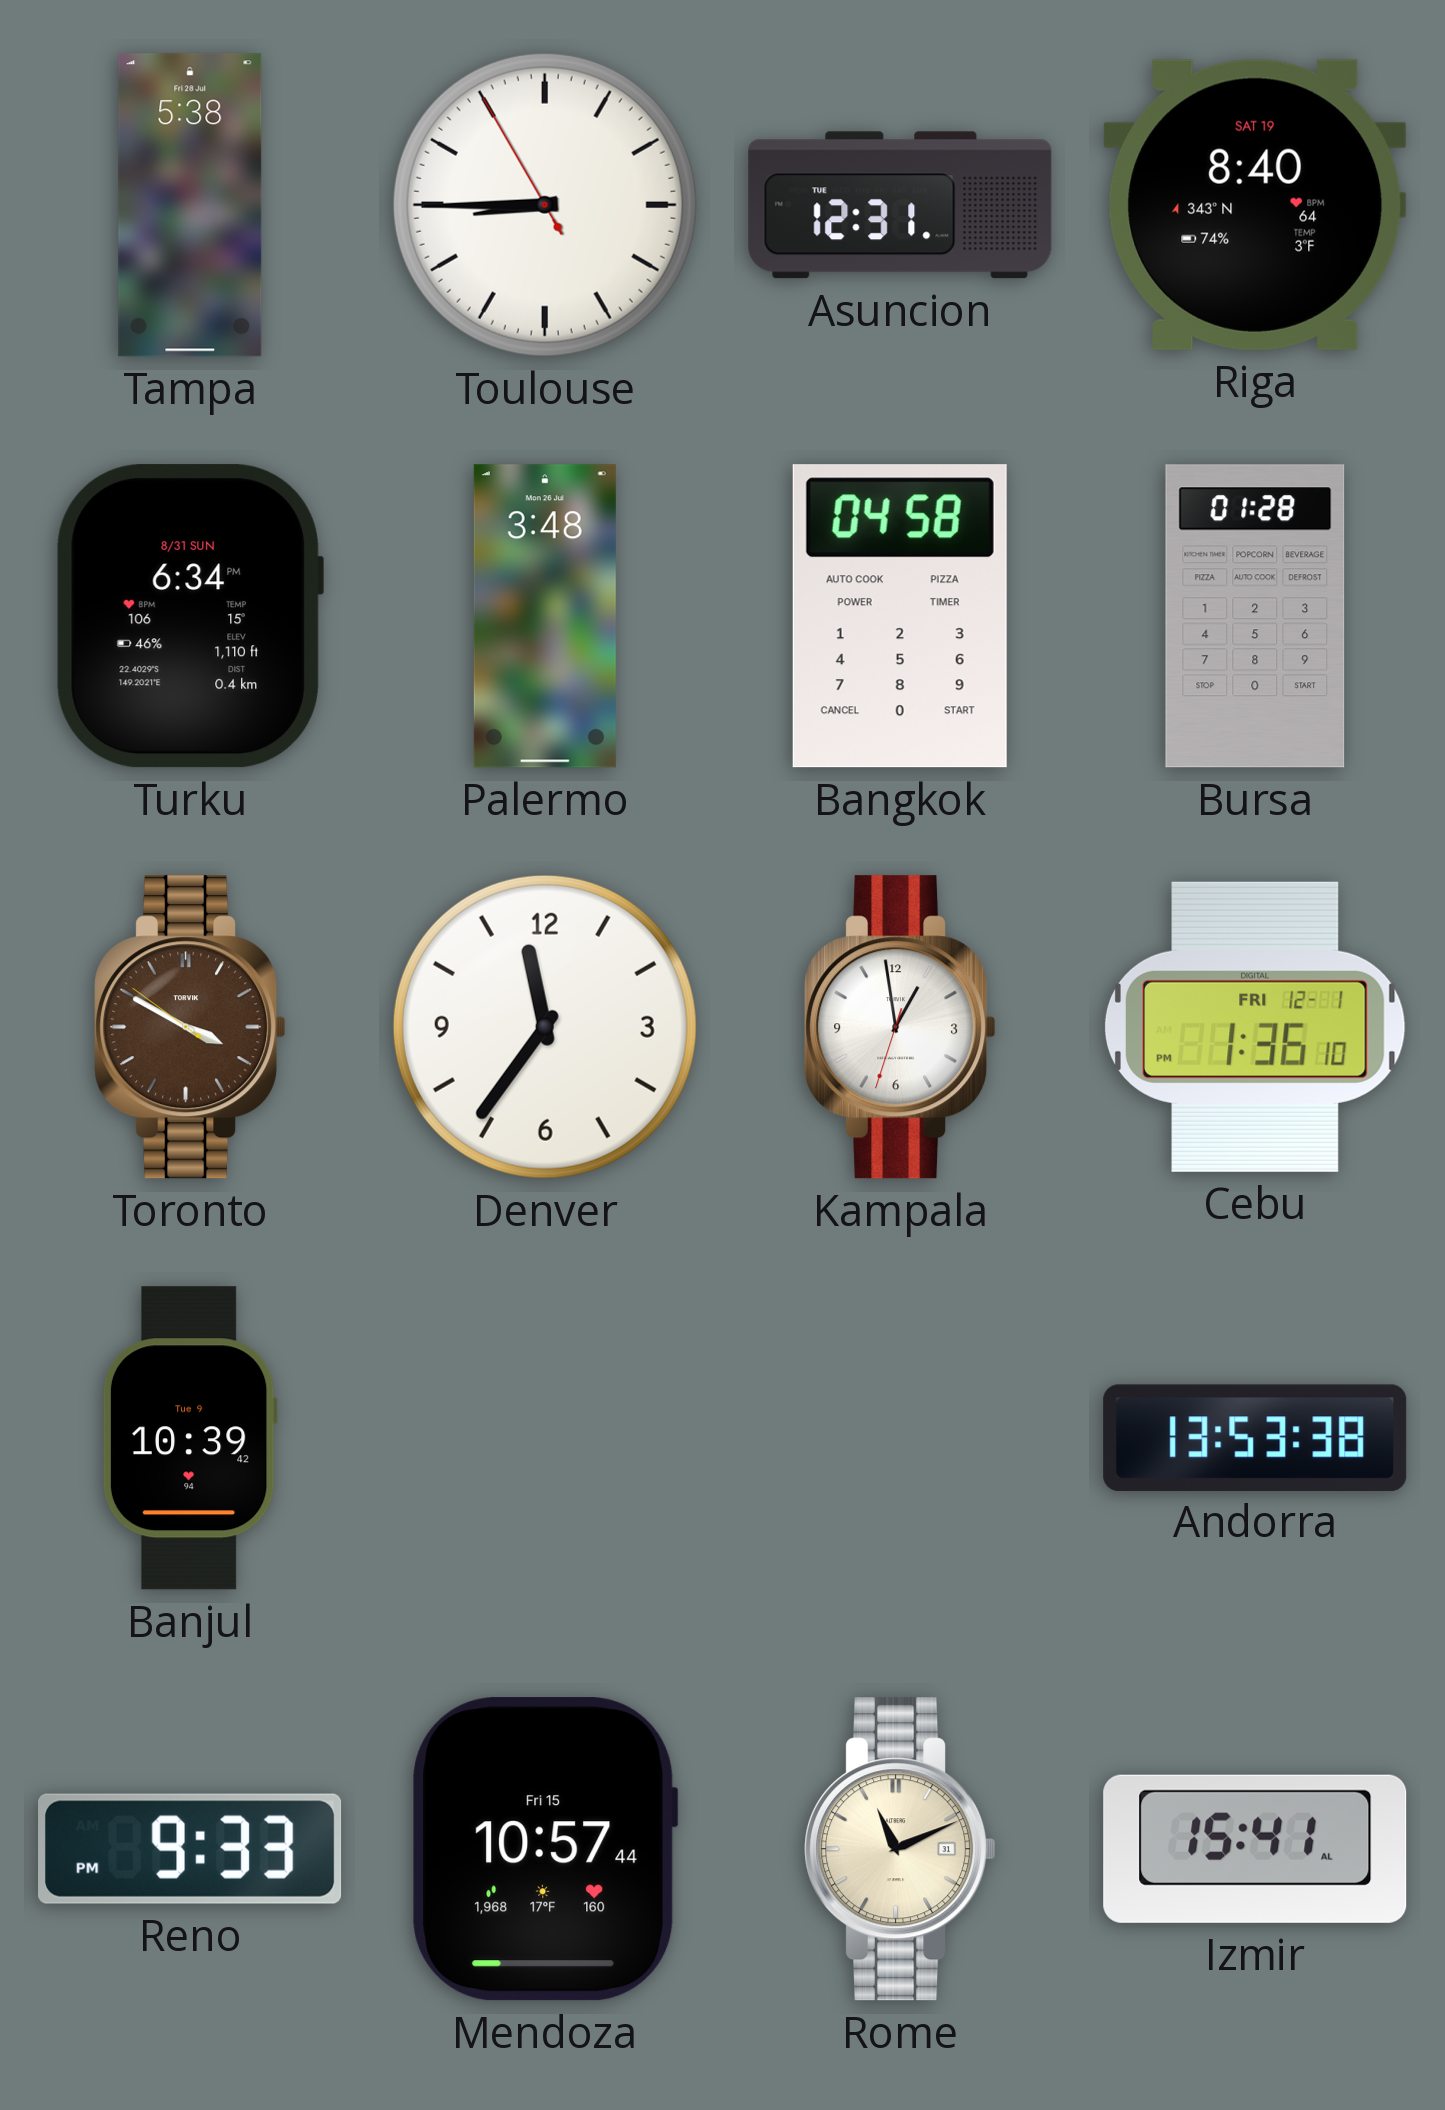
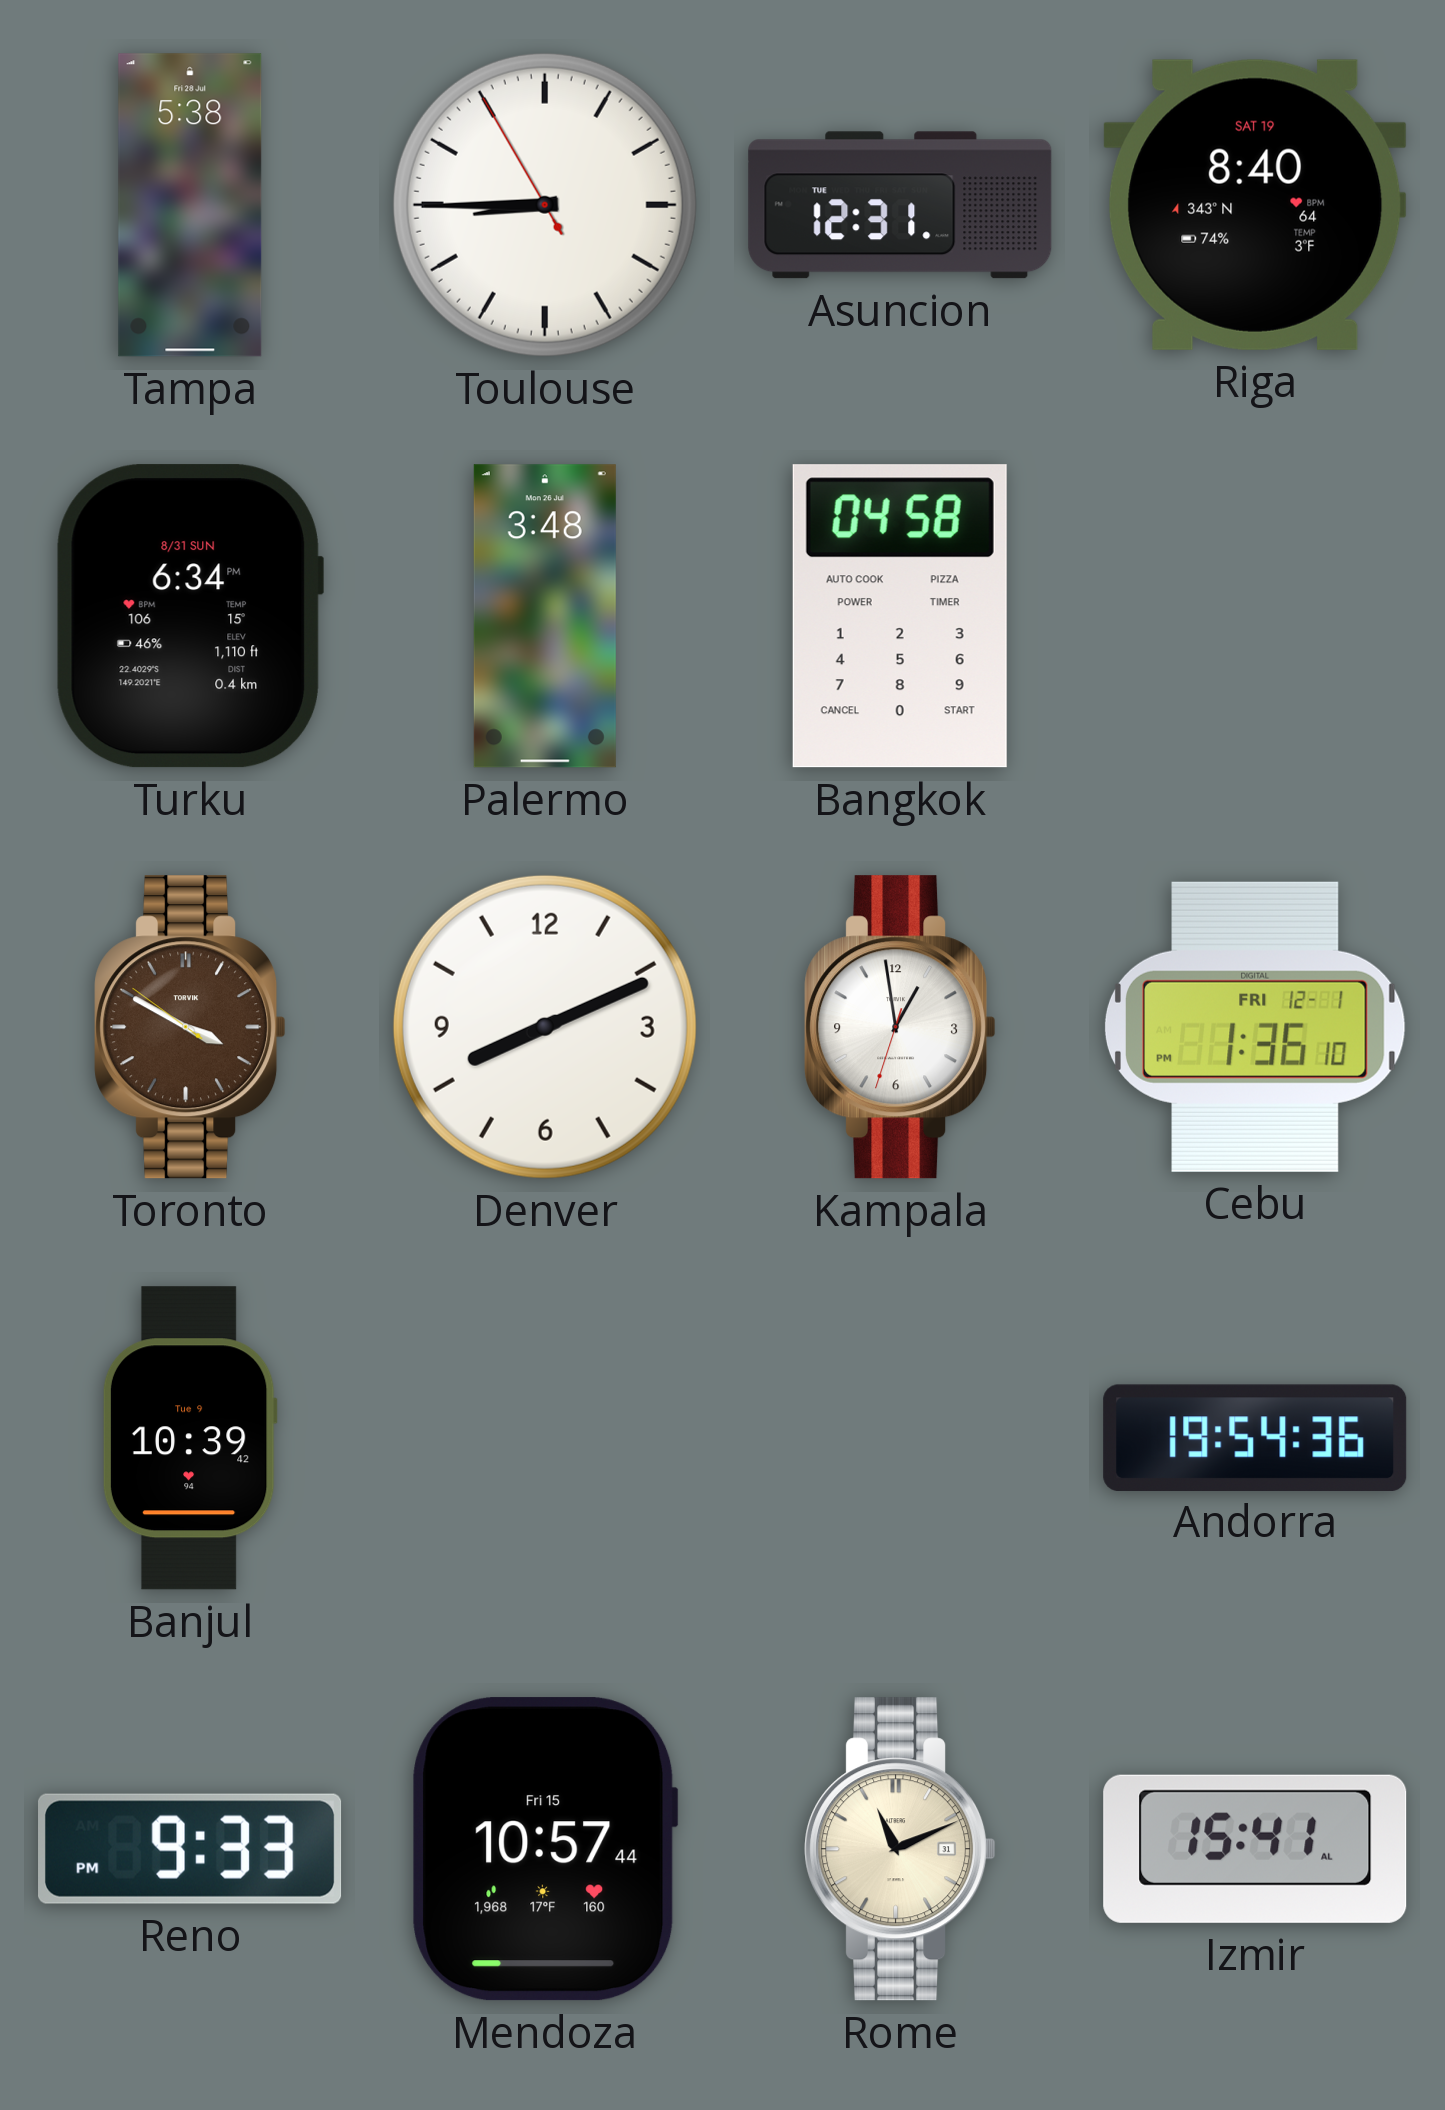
Bursa: 01:28 -> none (1255, 616)
Denver: 11:36 -> 8:11 (545, 1027)
Andorra: 13:53 -> 19:54 (1255, 1437)
